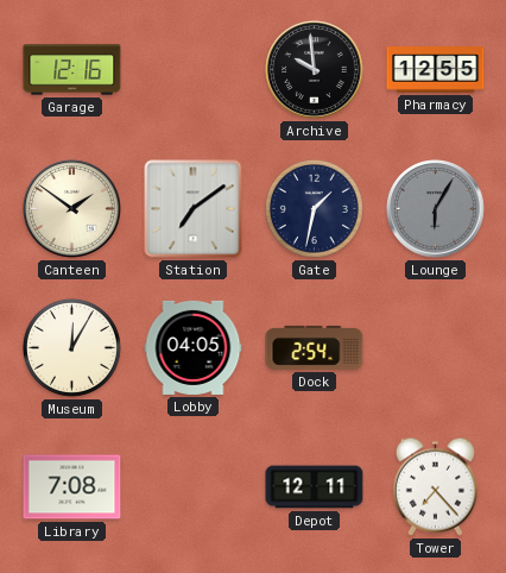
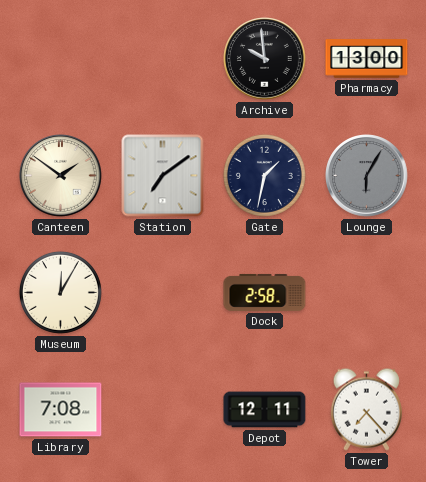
Garage: 12:16 -> none (72, 70)
Pharmacy: 12:55 -> 13:00 (367, 59)
Lobby: 04:05 -> none (194, 347)
Dock: 2:54 -> 2:58 (265, 292)
